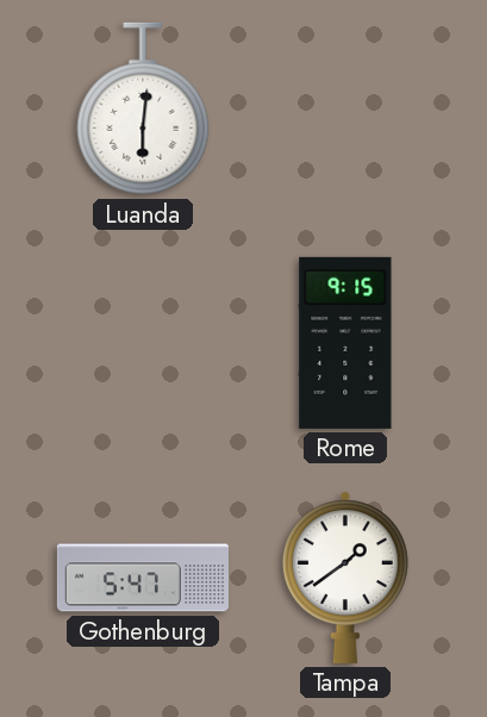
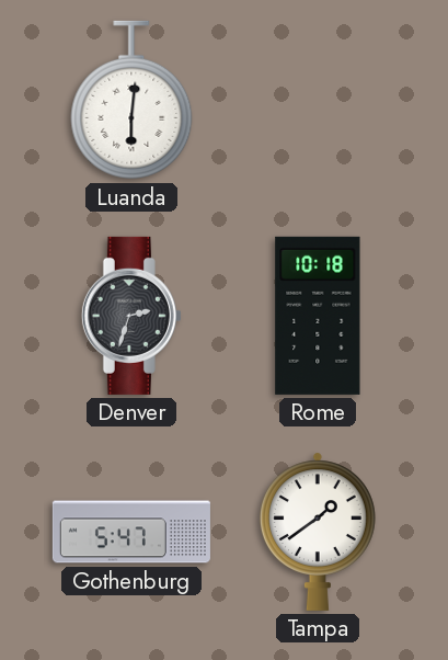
Denver: none -> 2:33 (131, 316)
Rome: 9:15 -> 10:18 (318, 316)
